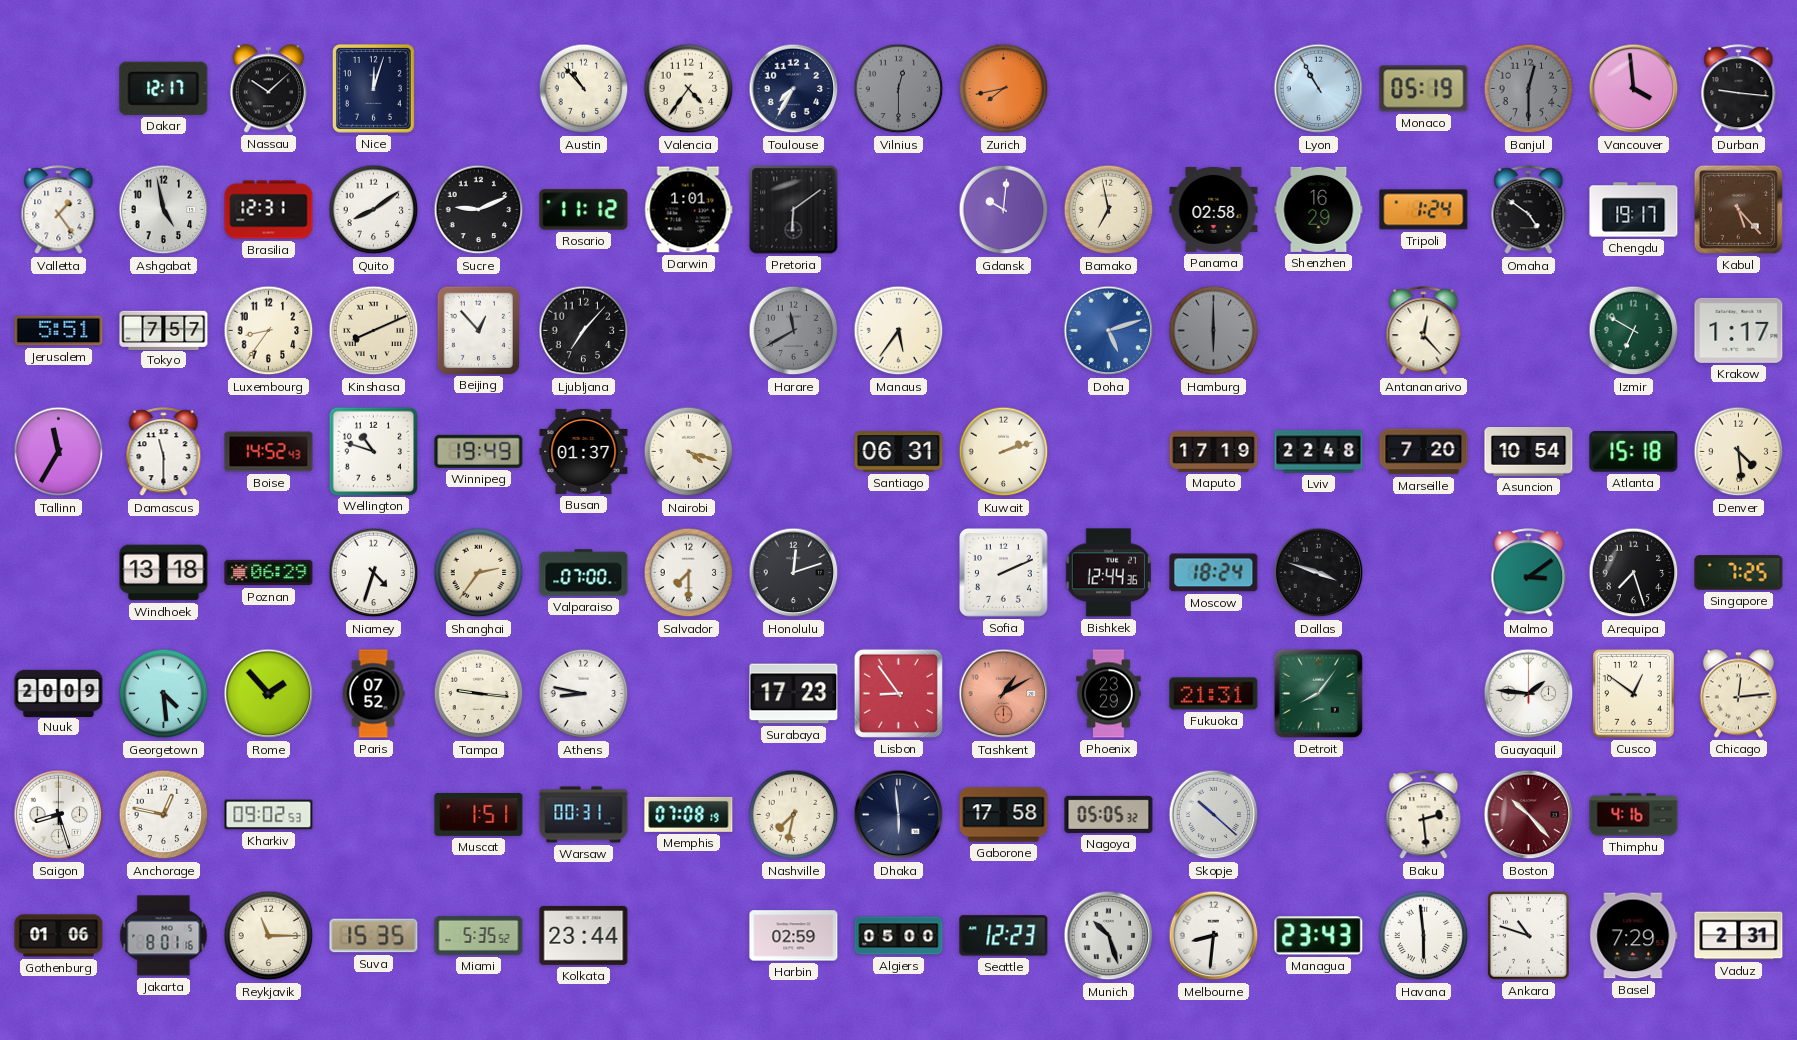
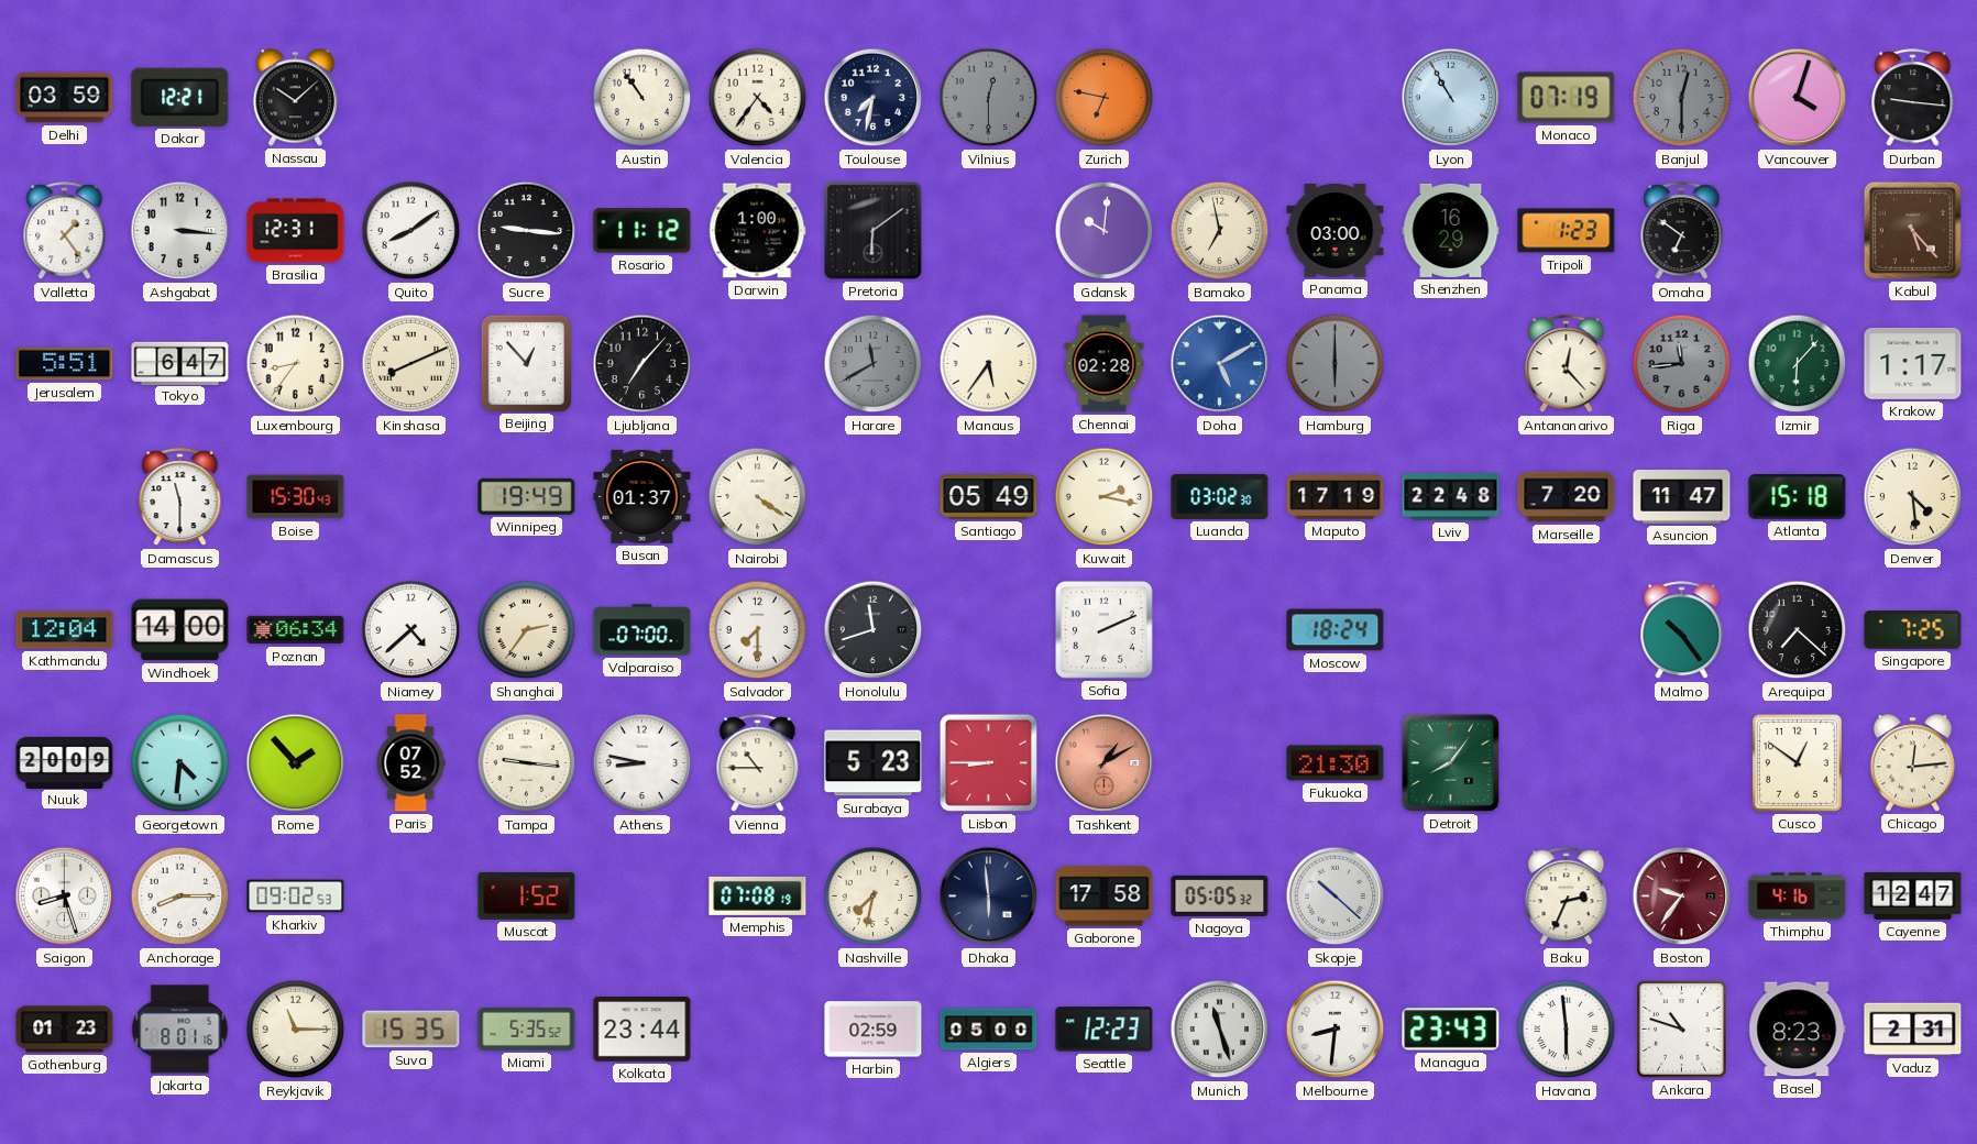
Delhi: none -> 03:59 (65, 98)
Dakar: 12:17 -> 12:21 (180, 97)
Nice: 12:03 -> none (373, 88)
Austin: 10:53 -> 10:54 (642, 98)
Toulouse: 7:35 -> 7:32 (874, 98)
Zurich: 7:43 -> 6:47 (1105, 98)
Monaco: 05:19 -> 07:19 (1567, 98)
Vancouver: 3:59 -> 4:03 (1798, 98)
Ashgabat: 4:58 -> 3:16 (180, 231)
Sucre: 9:11 -> 9:16 (527, 231)
Darwin: 1:01 -> 1:00 (758, 231)
Panama: 02:58 -> 03:00 (1336, 230)
Tripoli: 1:24 -> 1:23 (1567, 231)
Omaha: 4:51 -> 6:51 (1682, 231)
Chengdu: 19:17 -> none (1634, 210)
Tokyo: 7:57 -> 6:47 (180, 363)
Chennai: none -> 02:28 (1105, 364)
Doha: 5:12 -> 5:10 (1220, 364)
Riga: none -> 11:44 (1682, 364)
Izmir: 6:50 -> 6:07 (1798, 364)
Tallinn: 11:35 -> none (59, 452)
Boise: 14:52 -> 15:30 (296, 497)
Wellington: 10:48 -> none (373, 451)
Nairobi: 4:18 -> 4:21 (758, 497)
Santiago: 06:31 -> 05:49 (989, 497)
Kuwait: 2:12 -> 2:17 (1105, 497)
Luanda: none -> 03:02 (1220, 496)
Asuncion: 10:54 -> 11:47 (1682, 497)
Kathmandu: none -> 12:04 (65, 630)
Windhoek: 13:18 -> 14:00 (180, 630)
Poznan: 06:29 -> 06:34 (296, 630)
Niamey: 4:33 -> 4:38 (411, 630)
Honolulu: 12:12 -> 11:42 (874, 630)
Bishkek: 12:44 -> none (1108, 573)
Dallas: 3:48 -> none (1319, 573)
Malmo: 3:09 -> 10:24 (1682, 630)
Arequipa: 7:27 -> 7:22 (1798, 630)
Georgetown: 4:29 -> 4:31 (180, 763)
Vienna: none -> 10:45 (758, 763)
Surabaya: 17:23 -> 5:23 (874, 763)
Lisbon: 8:54 -> 8:45 (988, 762)
Phoenix: 23:29 -> none (1109, 694)
Fukuoka: 21:31 -> 21:30 (1336, 763)
Guayaquil: 1:46 -> none (1529, 694)
Anchorage: 12:47 -> 8:15 (180, 897)
Muscat: 1:51 -> 1:52 (527, 897)
Warsaw: 00:31 -> none (584, 815)
Baku: 2:29 -> 2:34 (1567, 897)
Boston: 10:23 -> 9:36 (1682, 897)
Cayenne: none -> 12:47 (1913, 895)
Gothenburg: 01:06 -> 01:23 (65, 1030)
Munich: 10:27 -> 11:27 (1220, 1030)
Basel: 7:29 -> 8:23 (1798, 1030)
